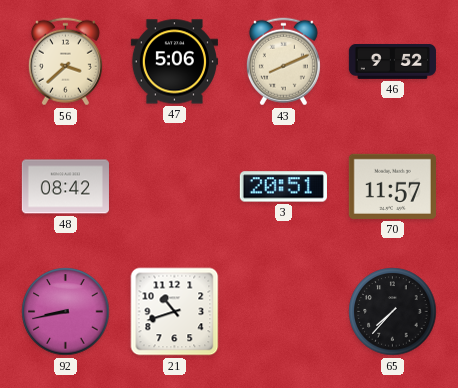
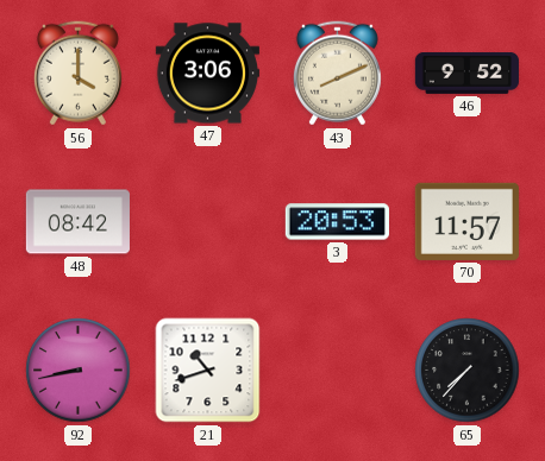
56: 3:38 -> 4:00 (77, 74)
47: 5:06 -> 3:06 (207, 74)
3: 20:51 -> 20:53 (337, 222)
